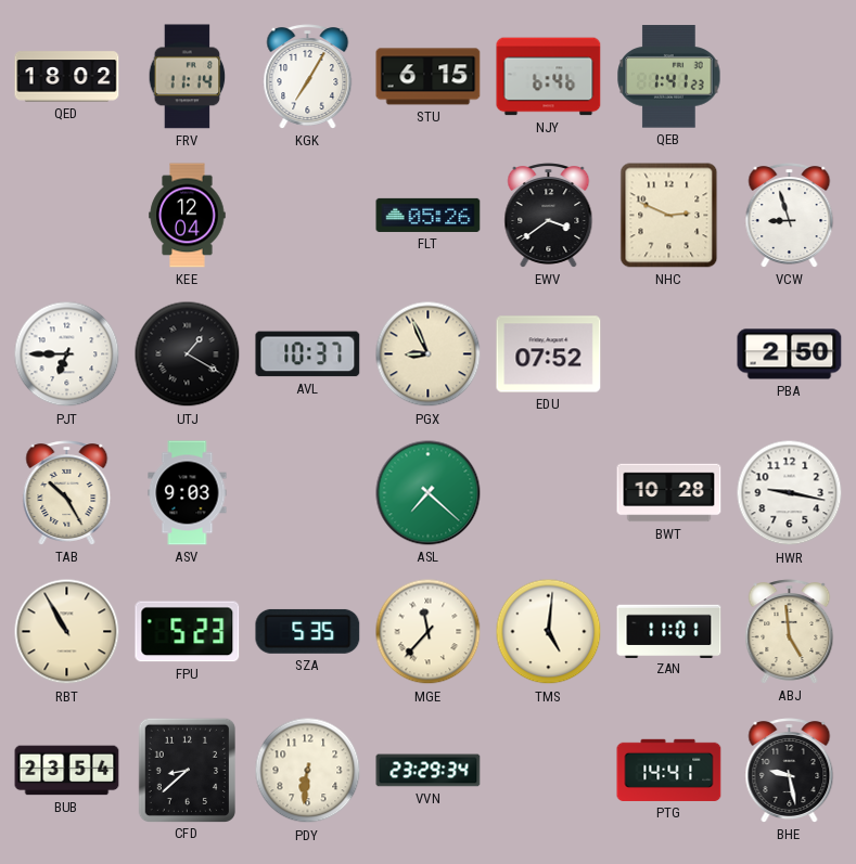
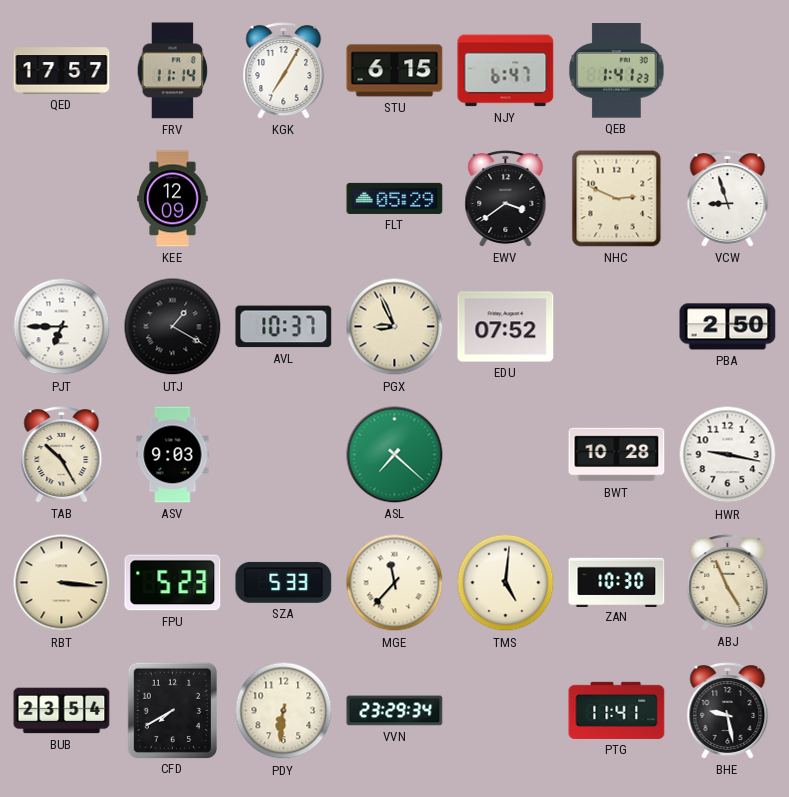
QED: 18:02 -> 17:57 (62, 71)
NJY: 6:46 -> 6:47 (506, 71)
KEE: 12:04 -> 12:09 (173, 199)
FLT: 05:26 -> 05:29 (395, 198)
RBT: 10:55 -> 3:16 (62, 583)
SZA: 5:35 -> 5:33 (284, 582)
ZAN: 11:01 -> 10:30 (617, 582)
ABJ: 4:59 -> 4:56 (728, 583)
CFD: 8:38 -> 7:40 (172, 710)
PTG: 14:41 -> 11:41 (617, 710)
